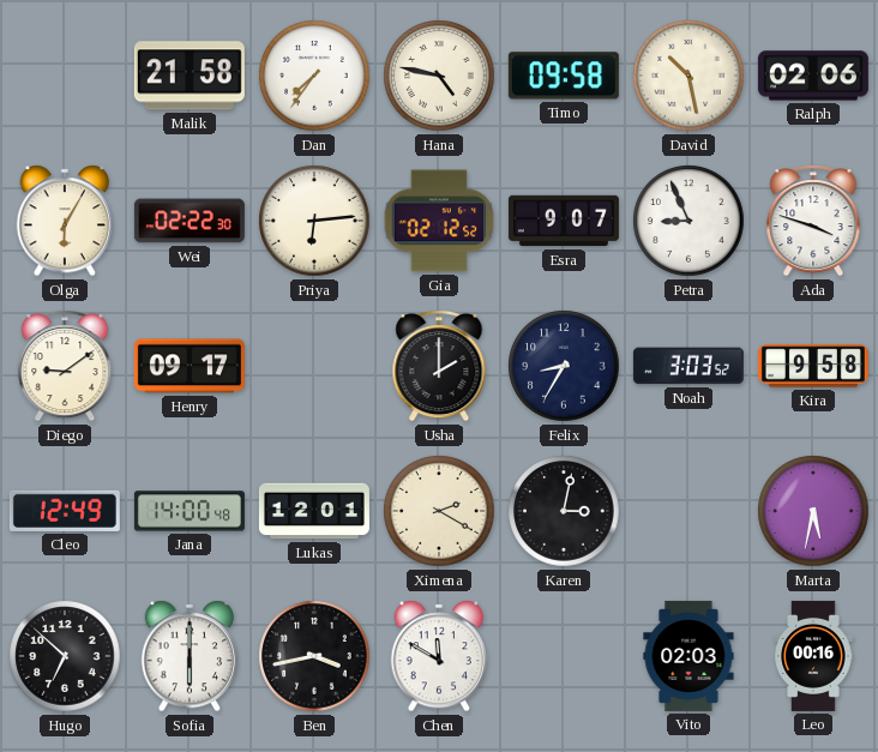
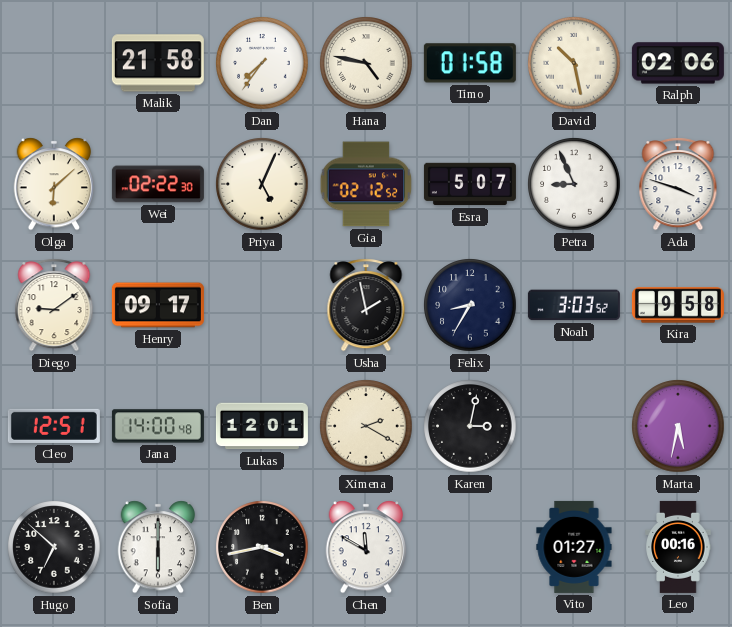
Timo: 09:58 -> 01:58 (470, 63)
Olga: 6:05 -> 6:08 (54, 184)
Priya: 6:14 -> 5:04 (262, 184)
Esra: 9:07 -> 5:07 (470, 184)
Usha: 2:00 -> 1:58 (366, 305)
Cleo: 12:49 -> 12:51 (54, 426)
Vito: 02:03 -> 01:27 (574, 547)
